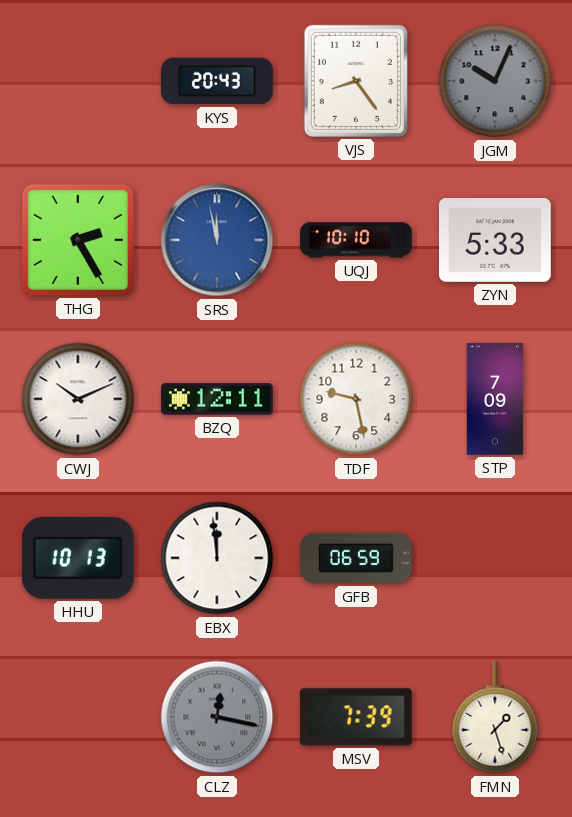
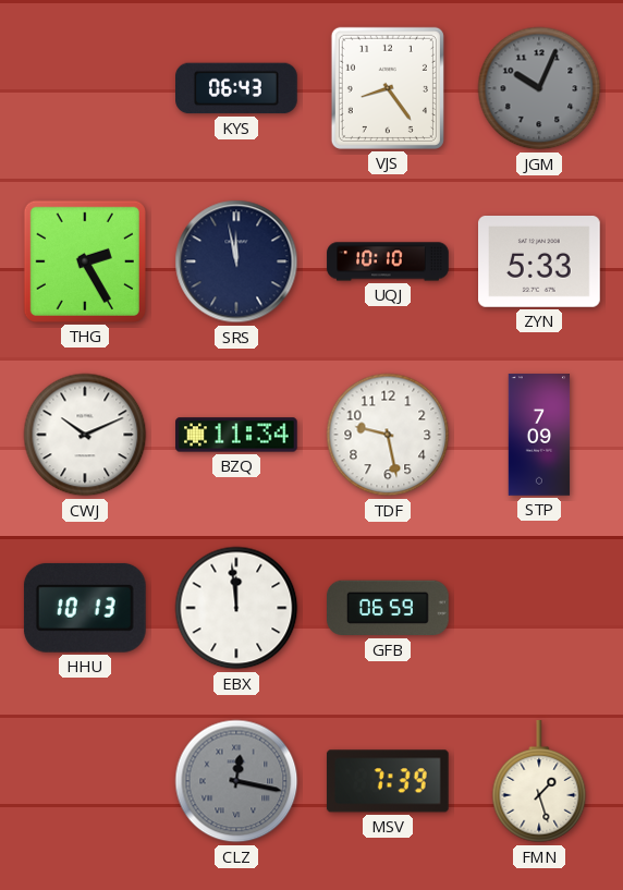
KYS: 20:43 -> 06:43 (237, 88)
SRS dial: blue -> navy (236, 261)
BZQ: 12:11 -> 11:34 (236, 435)
